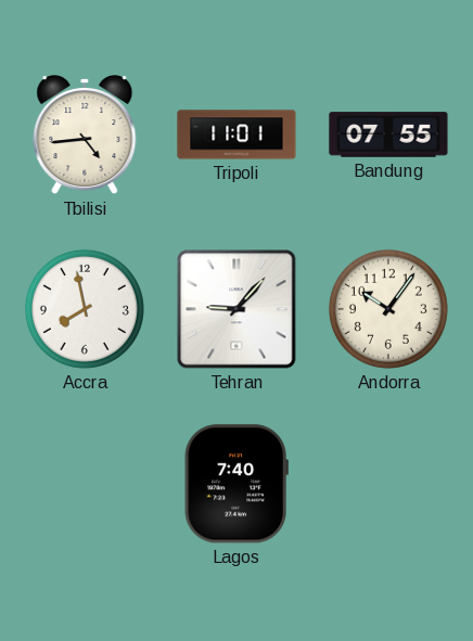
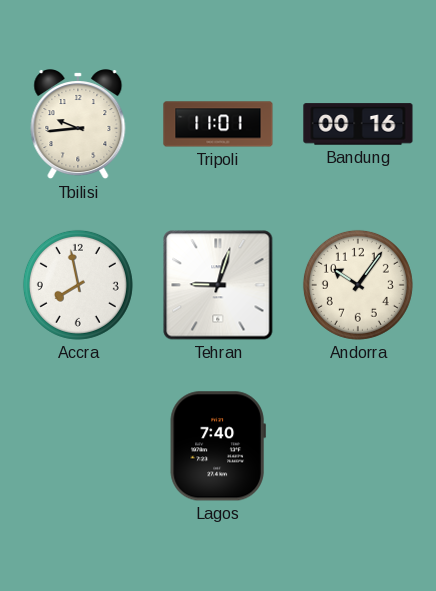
Tbilisi: 4:44 -> 9:44 (78, 125)
Bandung: 07:55 -> 00:16 (358, 124)
Tehran: 9:07 -> 9:03 (218, 285)
